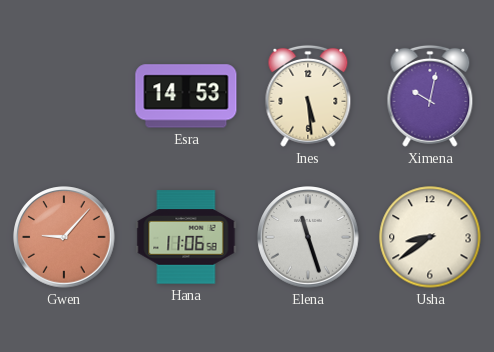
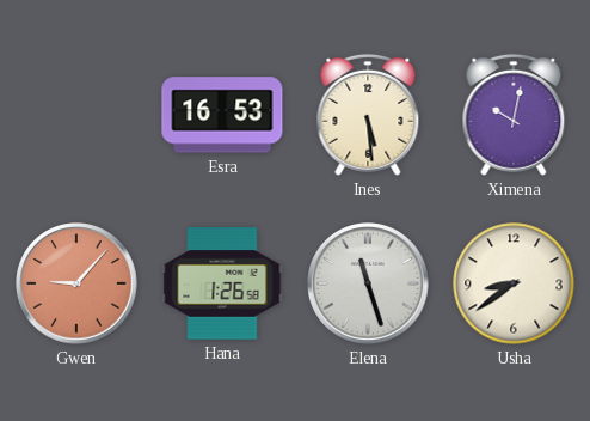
Esra: 14:53 -> 16:53 (222, 115)
Hana: 11:06 -> 1:26 (222, 283)
